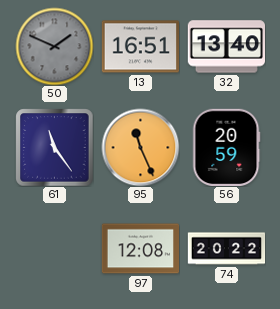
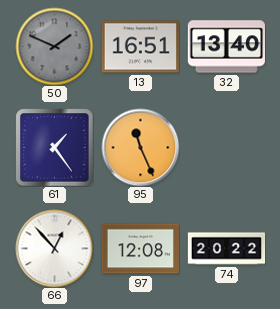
61: 11:24 -> 1:24 (54, 147)
56: 20:59 -> none (226, 147)
66: none -> 12:53 (54, 248)
